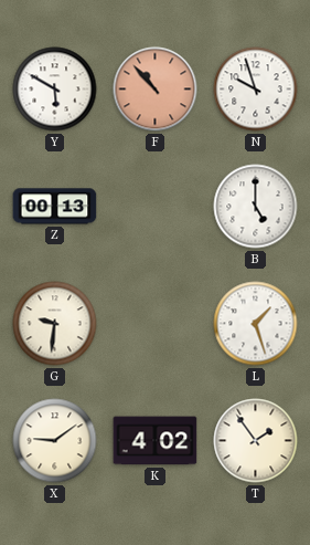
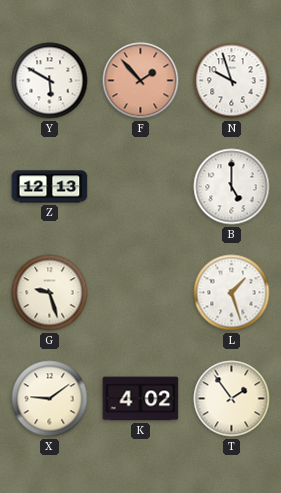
F: 10:53 -> 1:53 (141, 81)
Z: 00:13 -> 12:13 (50, 187)
G: 9:31 -> 9:27 (50, 293)
